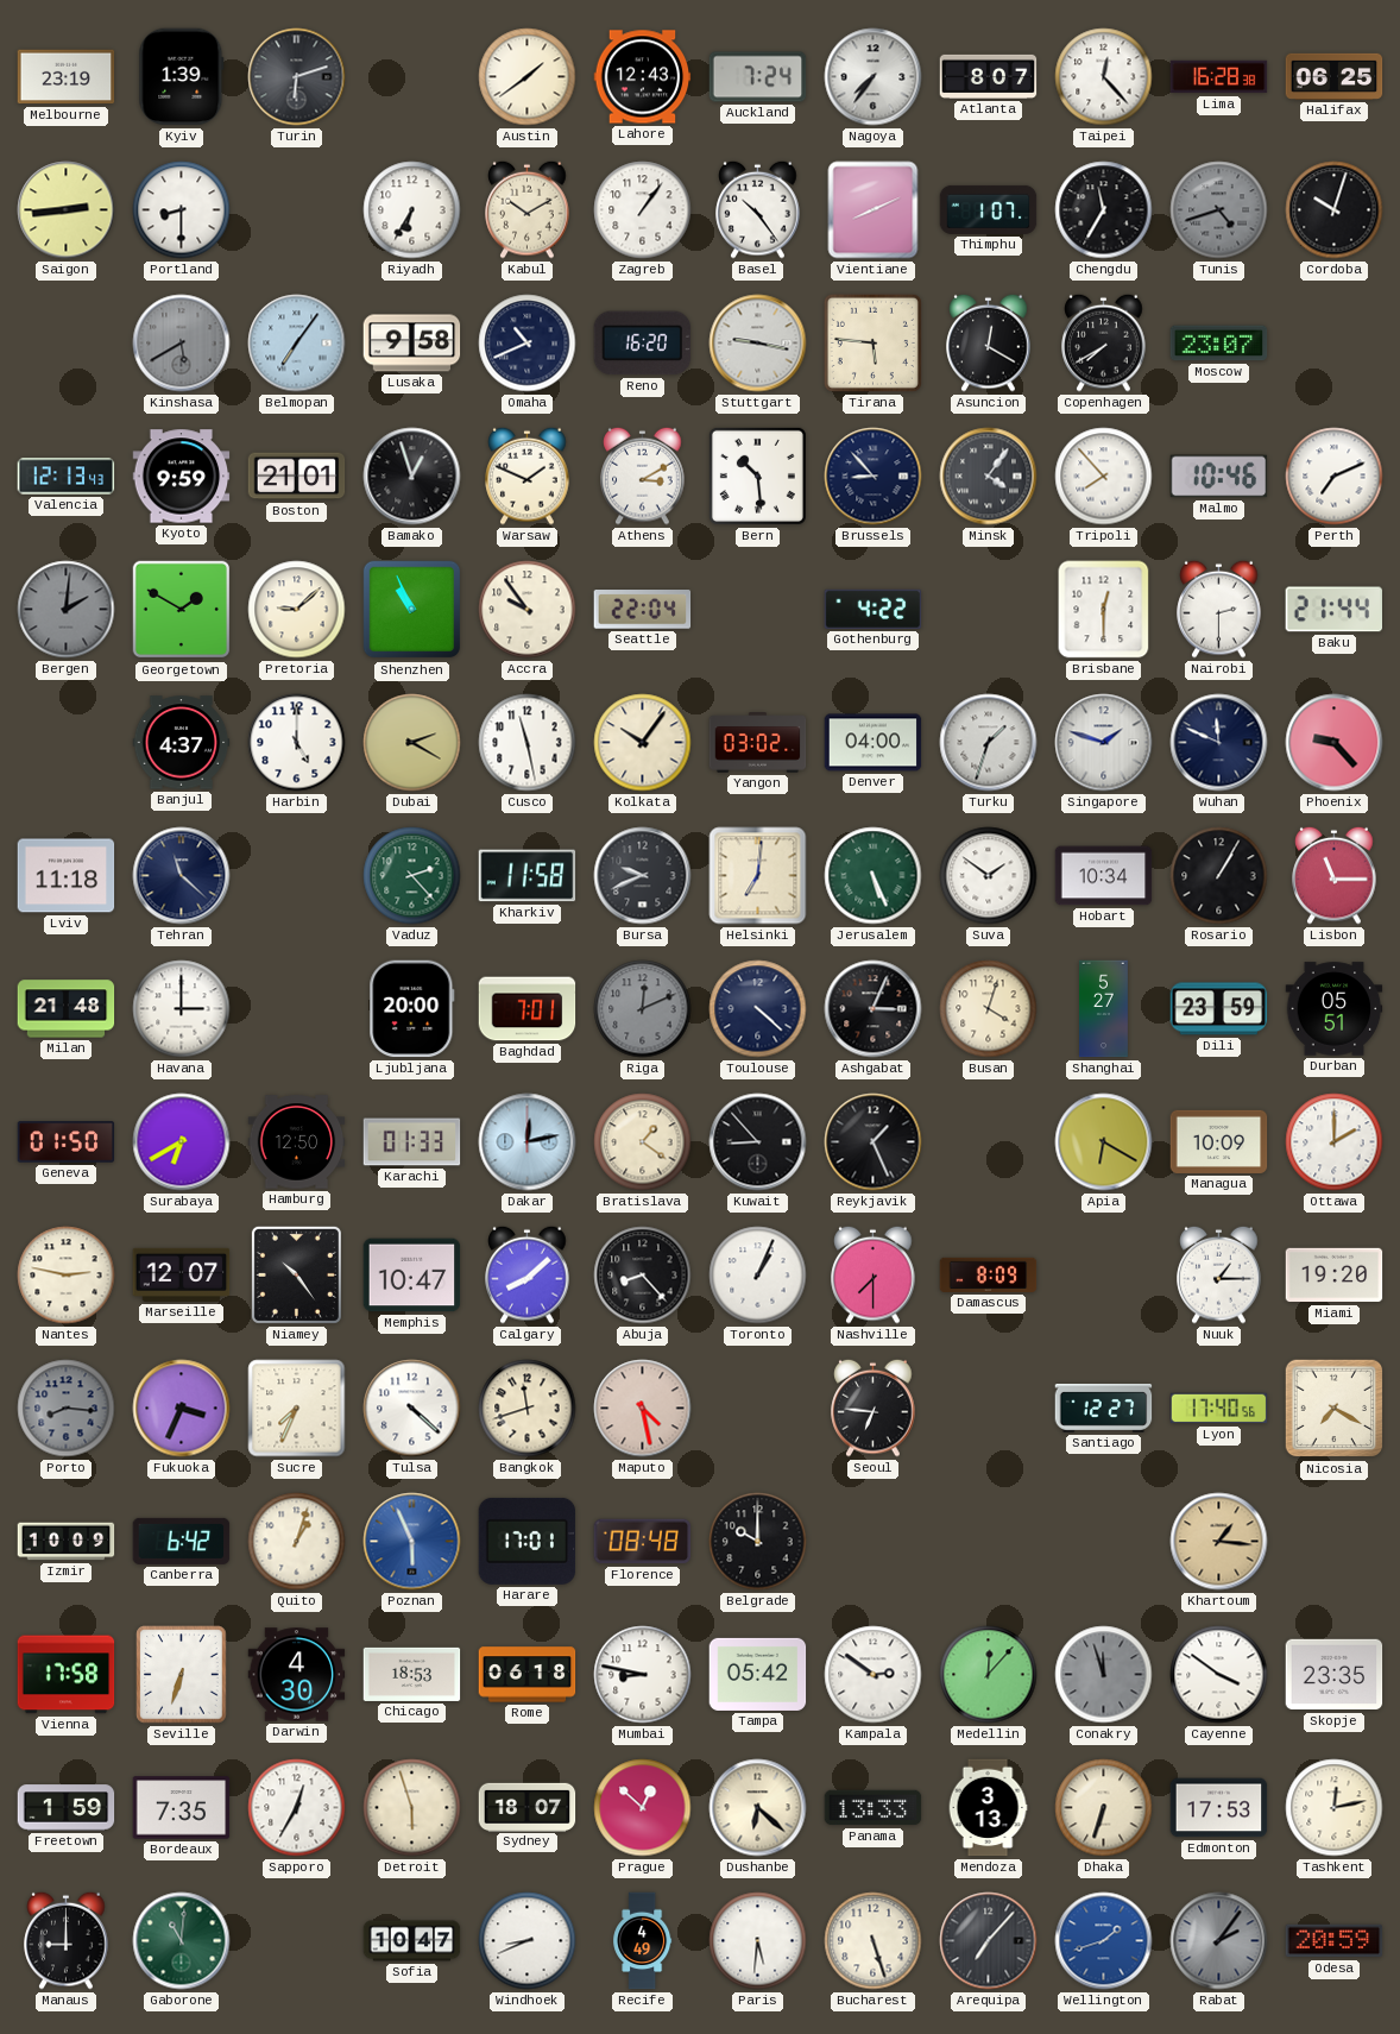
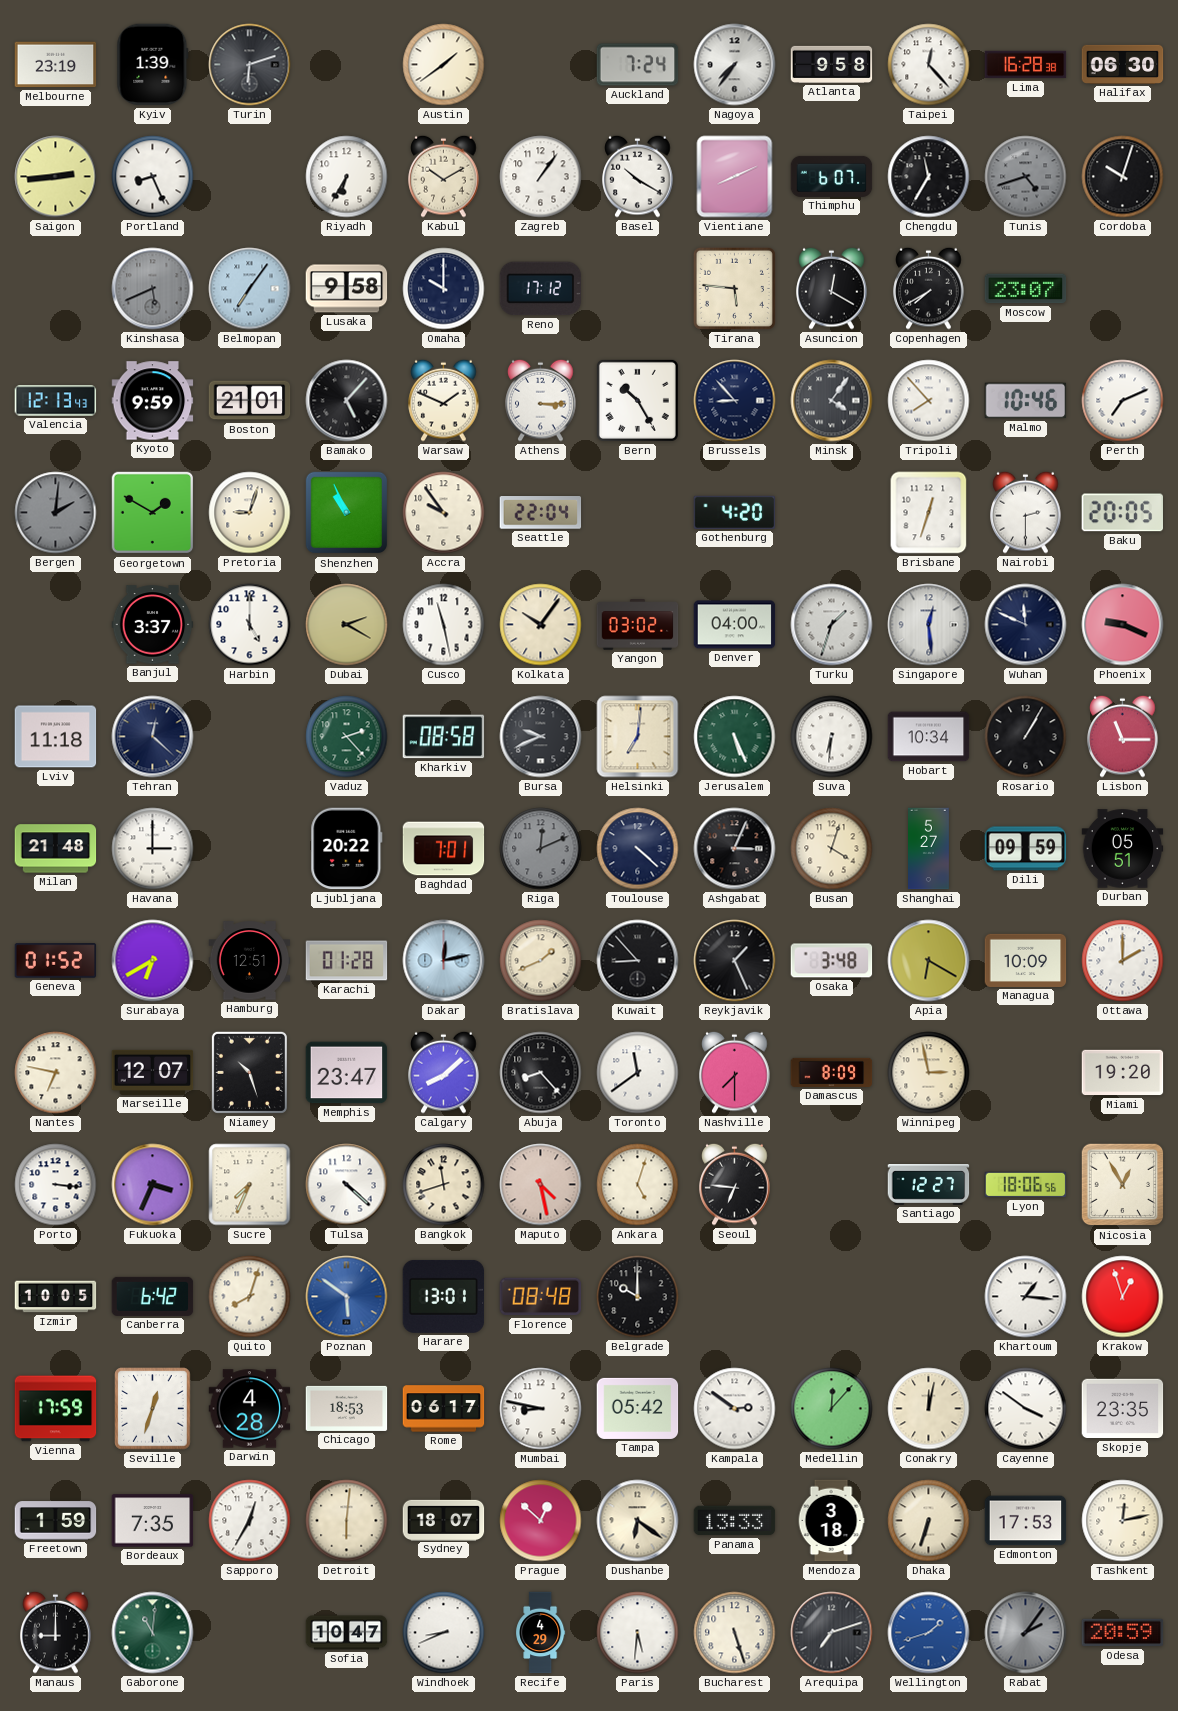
Lahore: 12:43 -> none (643, 77)
Atlanta: 8:07 -> 9:58 (832, 64)
Halifax: 06:25 -> 06:30 (1123, 64)
Portland: 8:30 -> 8:26 (153, 177)
Basel: 10:24 -> 10:20 (638, 176)
Thimphu: 1:07 -> 6:07 (832, 176)
Kinshasa: 5:40 -> 5:41 (153, 289)
Omaha: 10:41 -> 10:00 (444, 289)
Reno: 16:20 -> 17:12 (541, 289)
Stuttgart: 9:17 -> none (758, 344)
Bamako: 12:57 -> 5:07 (347, 401)
Athens: 3:10 -> 3:15 (541, 400)
Bern: 10:29 -> 10:25 (637, 400)
Pretoria: 9:08 -> 9:03 (250, 513)
Gothenburg: 4:22 -> 4:20 (735, 512)
Brisbane: 12:30 -> 12:33 (929, 513)
Baku: 21:44 -> 20:05 (1123, 513)
Banjul: 4:37 -> 3:37 (153, 625)
Singapore: 1:48 -> 12:29 (929, 625)
Phoenix: 9:23 -> 9:19 (1123, 625)
Tehran: 11:22 -> 12:22 (153, 737)
Kharkiv: 11:58 -> 08:58 (444, 737)
Suva: 1:51 -> 6:31 (832, 737)
Ljubljana: 20:00 -> 20:22 (347, 849)
Dili: 23:59 -> 09:59 (1026, 849)
Geneva: 01:50 -> 01:52 (56, 961)
Hamburg: 12:50 -> 12:51 (250, 961)
Karachi: 01:33 -> 01:28 (347, 961)
Bratislava: 1:21 -> 1:41 (541, 961)
Osaka: none -> 3:48 (832, 961)
Nantes: 2:47 -> 6:47 (56, 1073)
Niamey: 10:24 -> 10:27 (249, 1072)
Memphis: 10:47 -> 23:47 (347, 1073)
Toronto: 1:04 -> 11:39 (638, 1073)
Winnipeg: none -> 2:58 (929, 1073)
Nuuk: 1:15 -> none (1219, 1274)
Porto: 8:16 -> 3:16 (56, 1185)
Porto dial: grey -> white (56, 1185)
Ankara: none -> 5:03 (638, 1185)
Lyon: 17:40 -> 18:06 (1026, 1185)
Nicosia: 7:20 -> 12:55 (1123, 1185)
Izmir: 10:09 -> 10:05 (56, 1297)
Quito: 1:03 -> 8:03 (250, 1297)
Poznan: 5:56 -> 5:51 (347, 1297)
Harare: 17:01 -> 13:01 (444, 1296)
Khartoum dial: champagne -> white (1026, 1297)
Krakow: none -> 12:57 (1123, 1297)
Vienna: 17:58 -> 17:59 (56, 1409)
Seville: 6:33 -> 12:33 (153, 1409)
Darwin: 4:30 -> 4:28 (250, 1409)
Rome: 06:18 -> 06:17 (444, 1409)
Conakry: 11:57 -> 12:02 (929, 1409)
Conakry dial: grey -> cream (929, 1409)
Detroit: 5:57 -> 6:01 (347, 1521)
Dushanbe: 6:22 -> 6:21 (638, 1521)
Mendoza: 3:13 -> 3:18 (831, 1521)
Recife: 4:49 -> 4:29 (541, 1633)
Arequipa: 7:07 -> 7:12 (832, 1633)
